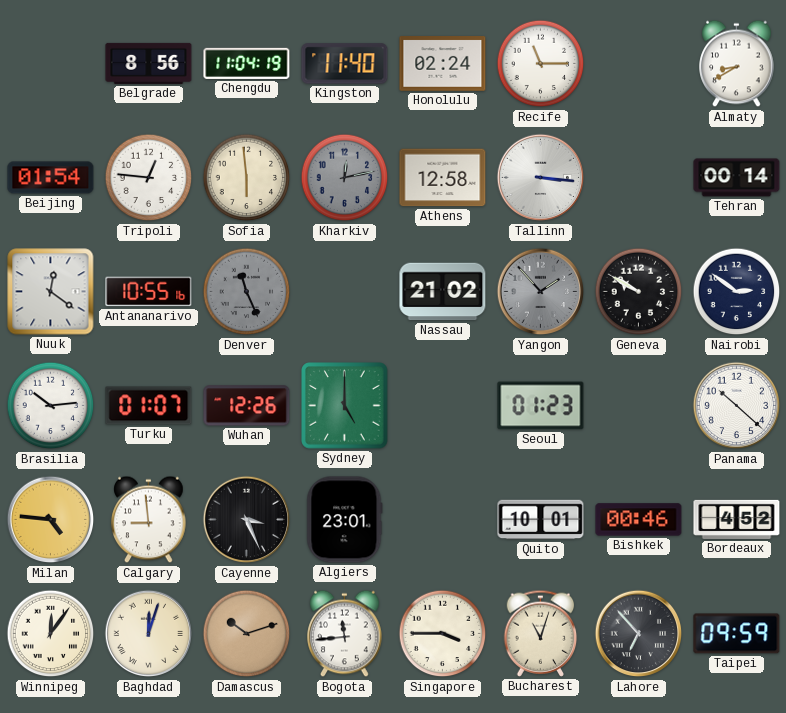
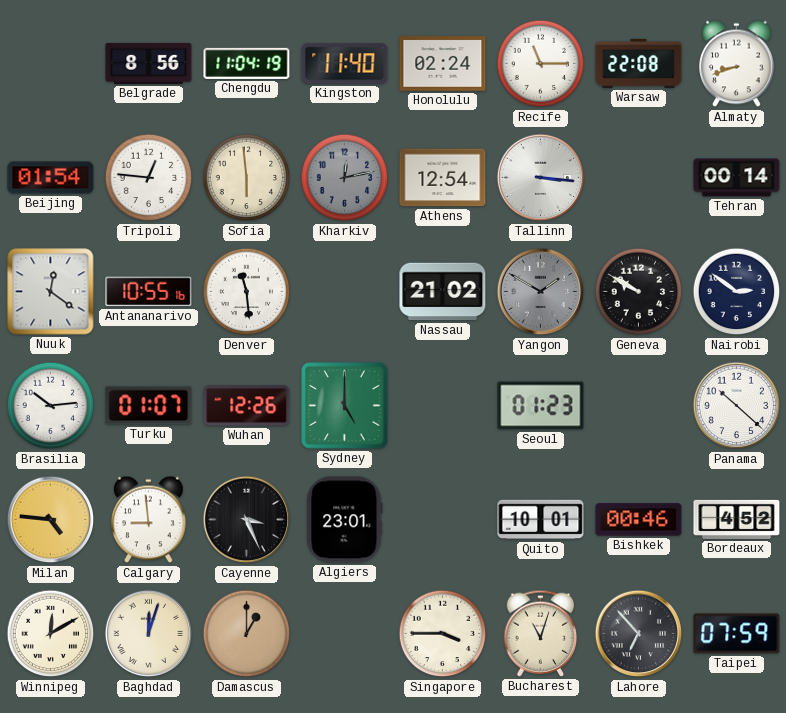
Warsaw: none -> 22:08 (639, 63)
Almaty: 8:40 -> 8:42 (737, 64)
Athens: 12:58 -> 12:54 (443, 178)
Denver: 11:26 -> 11:29 (247, 292)
Denver dial: grey -> white (247, 292)
Yangon: 1:53 -> 1:50 (541, 292)
Winnipeg: 12:06 -> 12:10 (51, 634)
Damascus: 10:12 -> 1:00 (247, 634)
Bogota: 11:44 -> none (345, 634)
Taipei: 09:59 -> 07:59 (737, 634)
